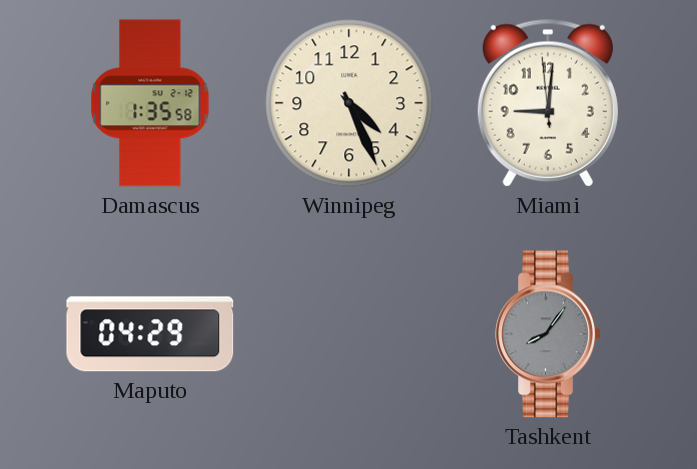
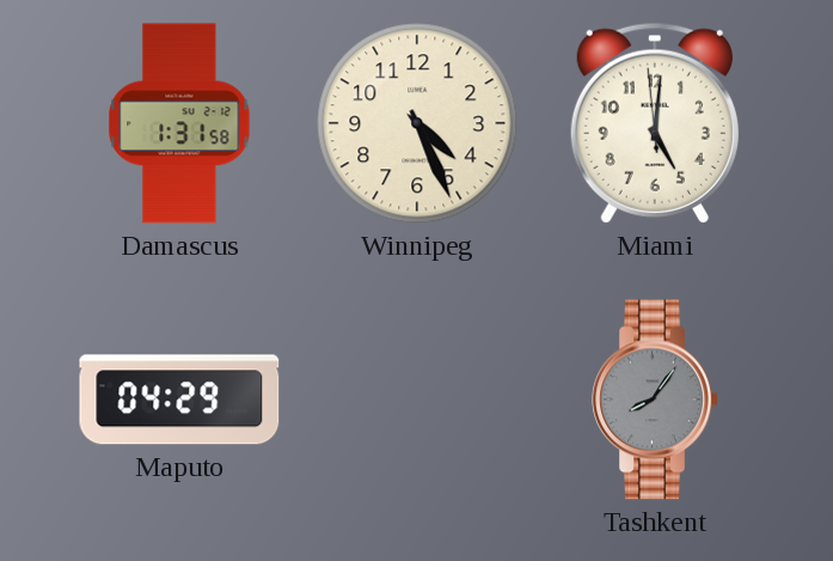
Damascus: 1:35 -> 1:31 (179, 123)
Miami: 9:00 -> 5:00 (655, 123)
